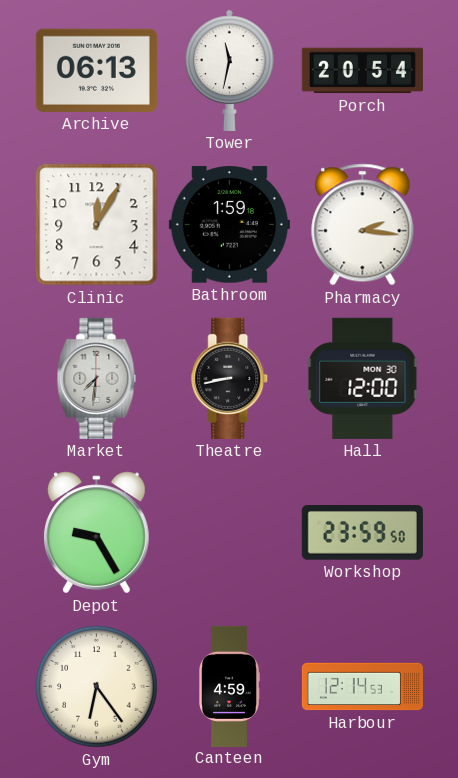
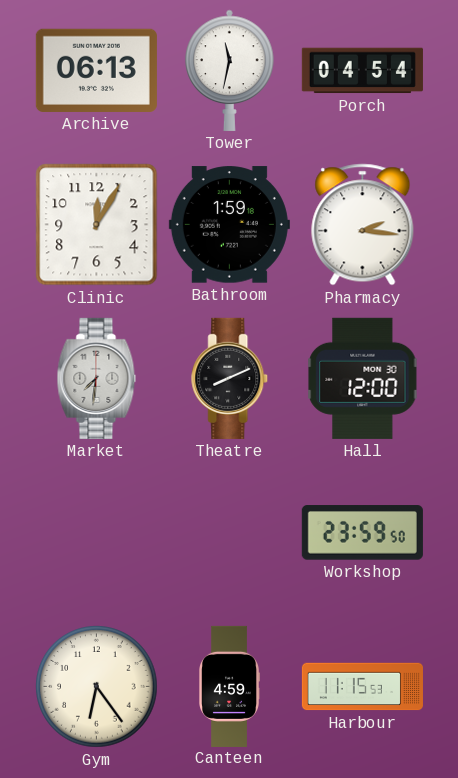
Porch: 20:54 -> 04:54 (362, 71)
Theatre: 8:43 -> 8:11 (230, 378)
Depot: 9:25 -> none (96, 533)
Harbour: 12:14 -> 11:15 (362, 687)
